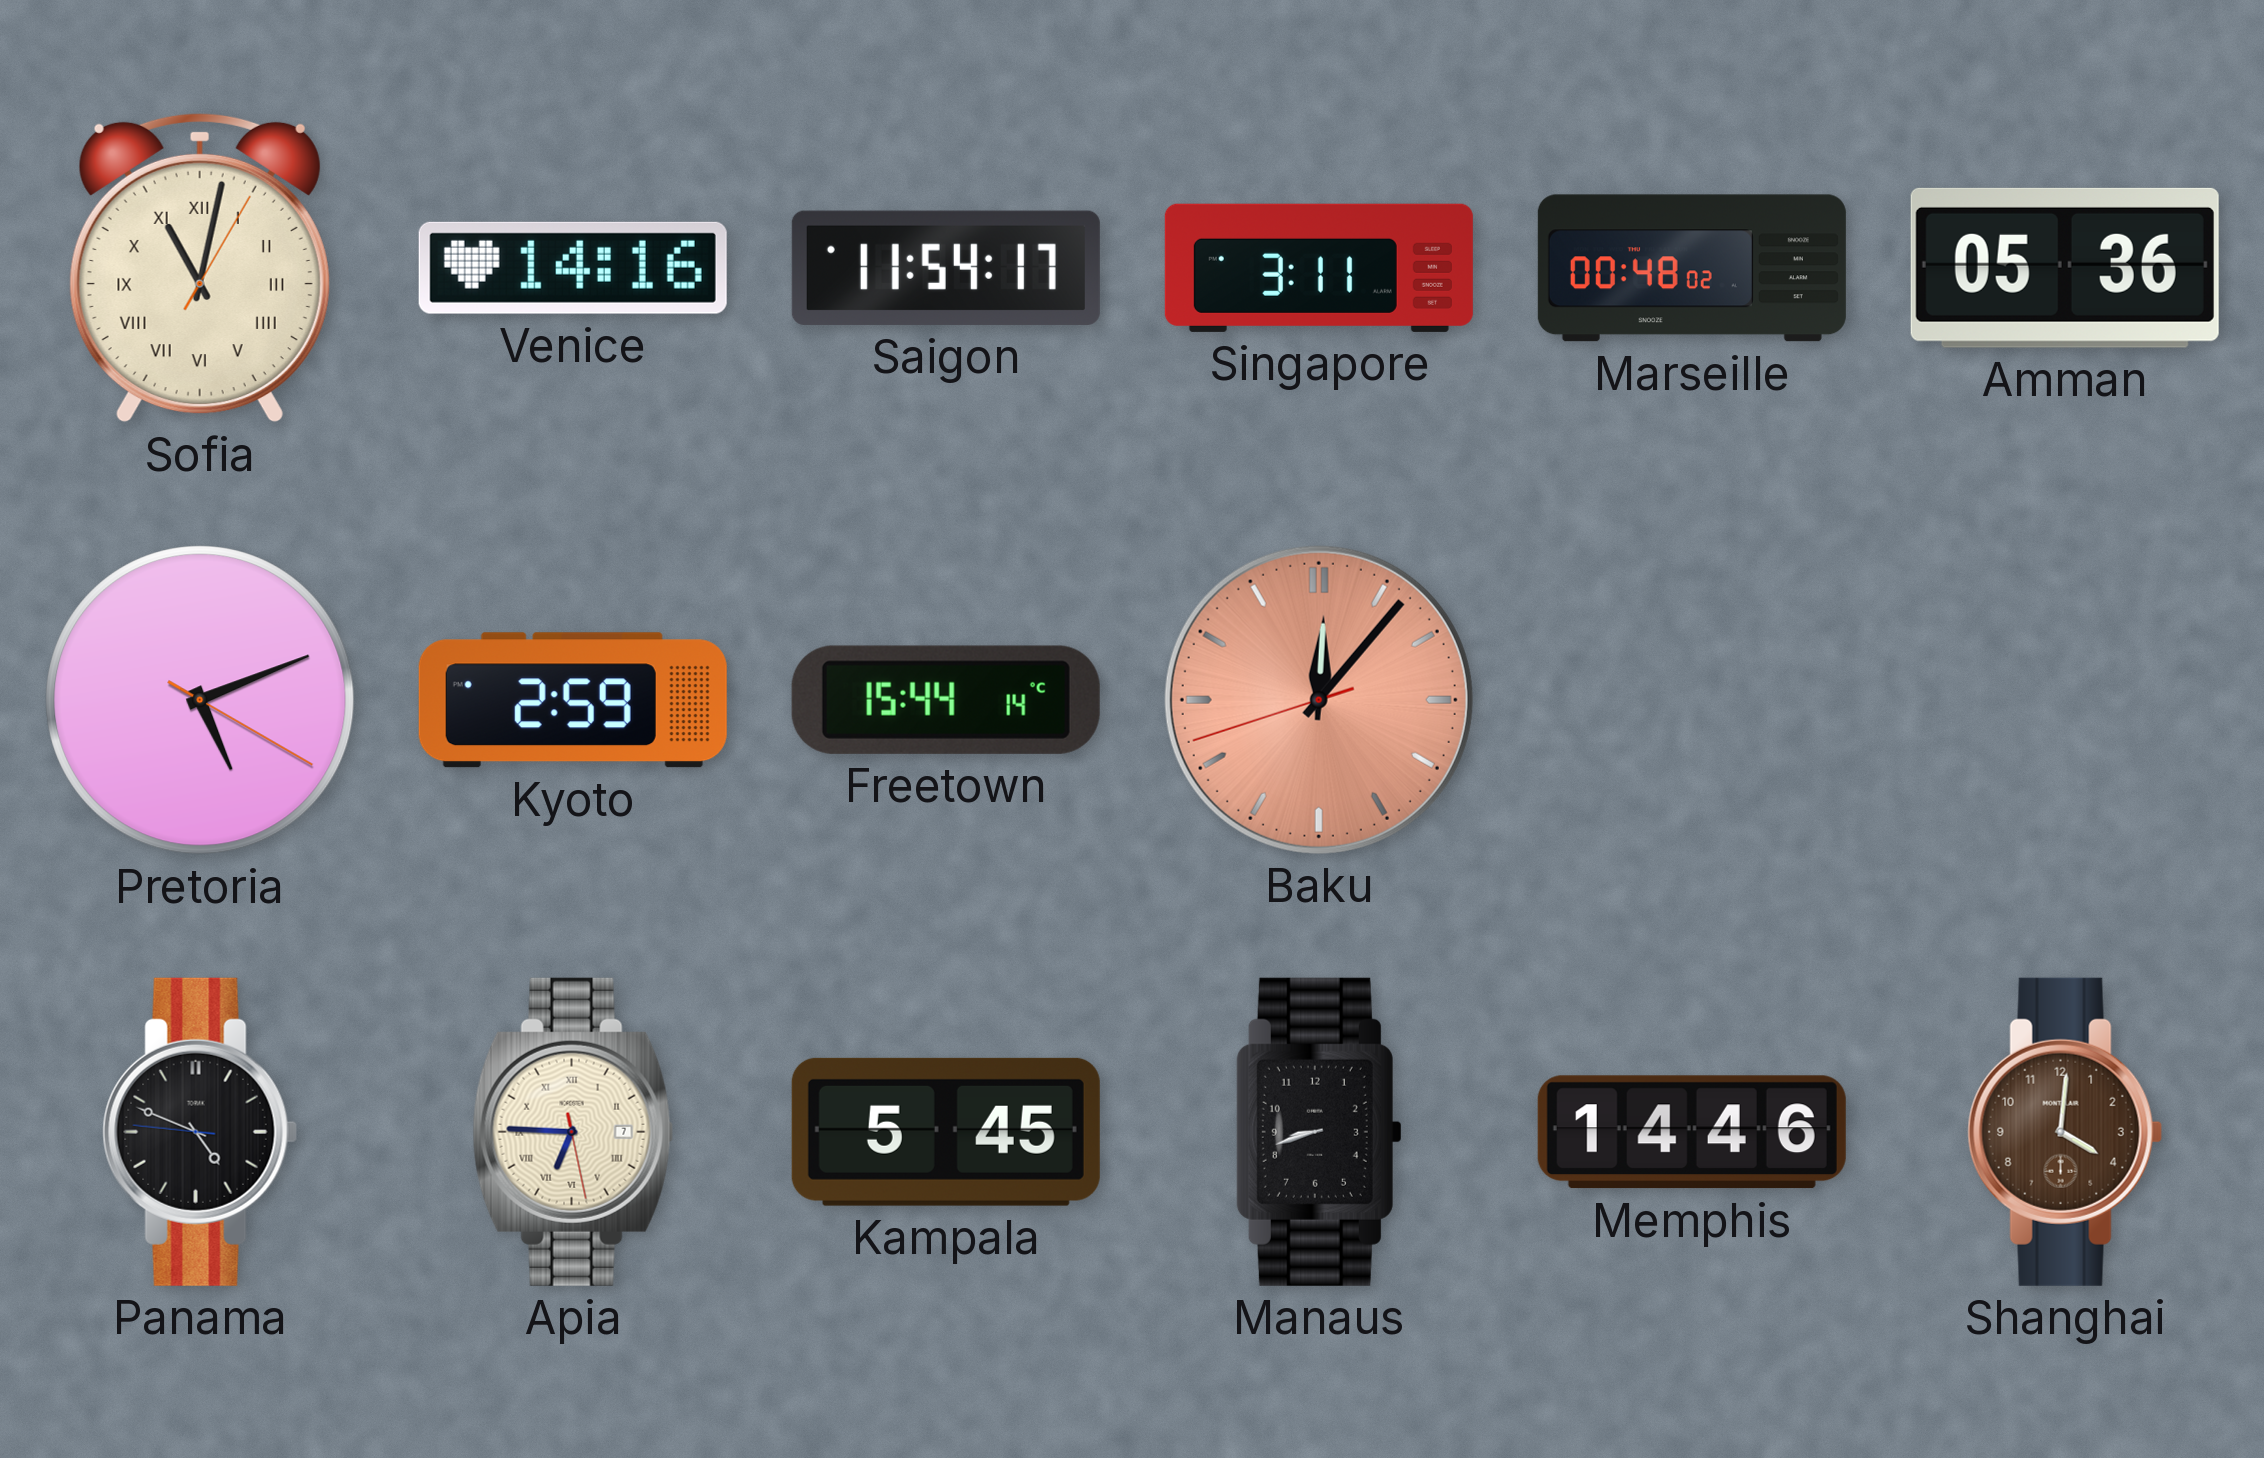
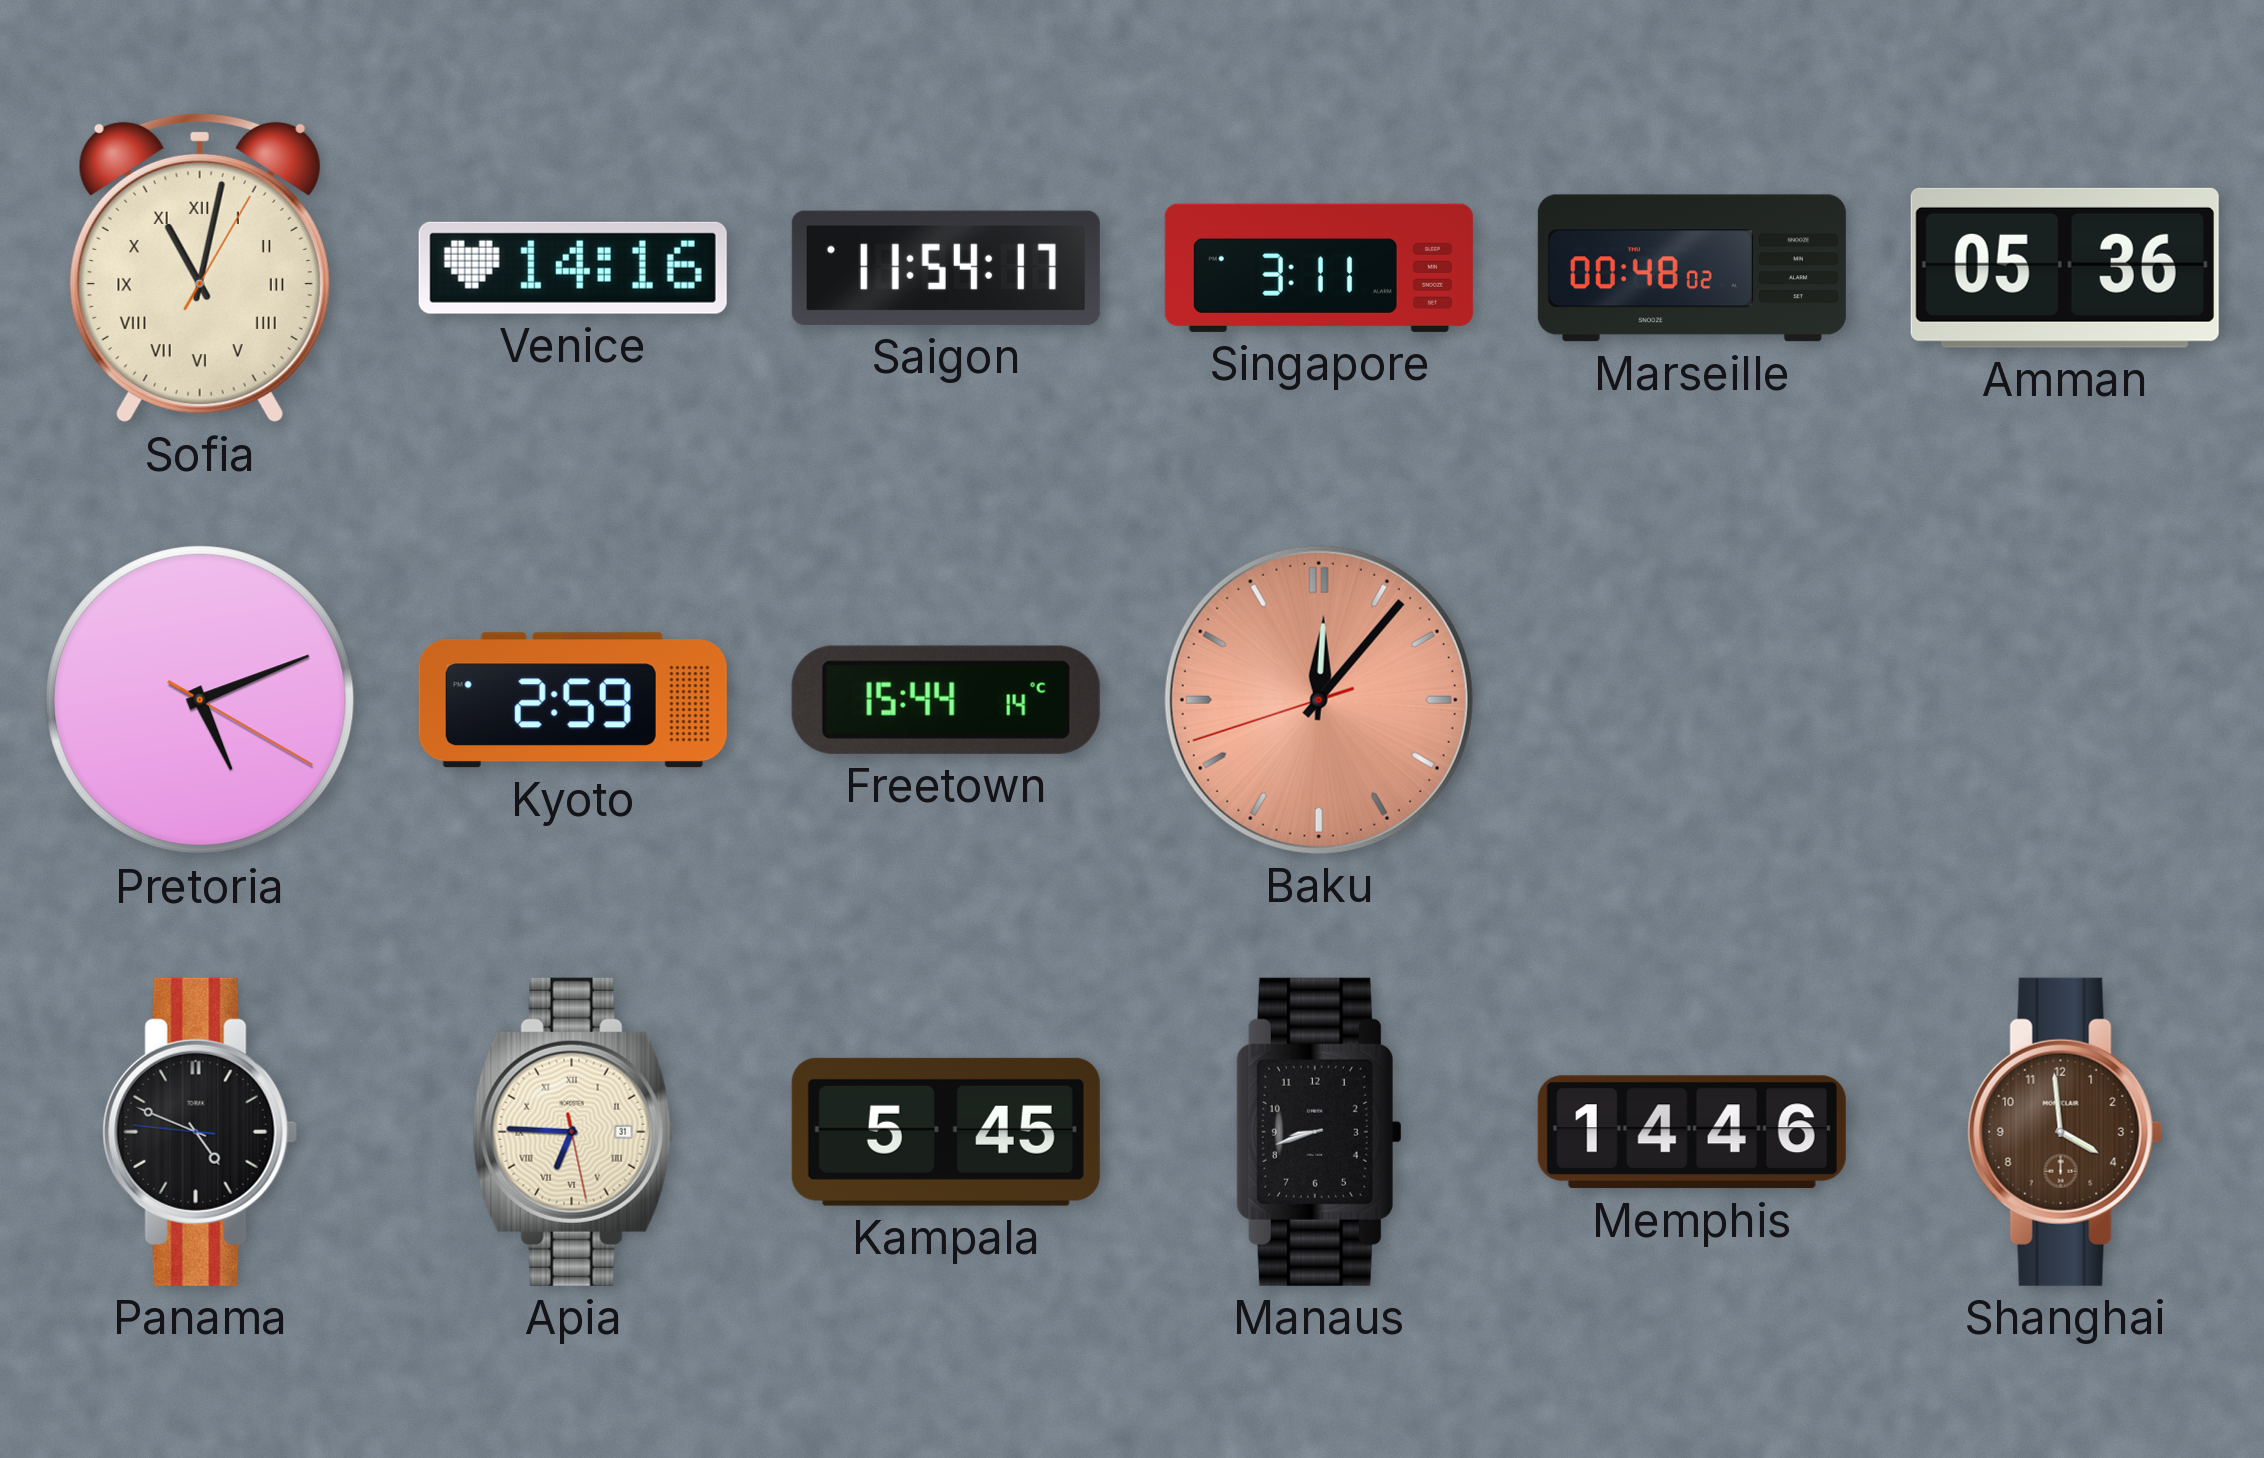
Apia date: 7 -> 31 (573, 1132)
Shanghai: 4:01 -> 3:59 (2065, 1132)
